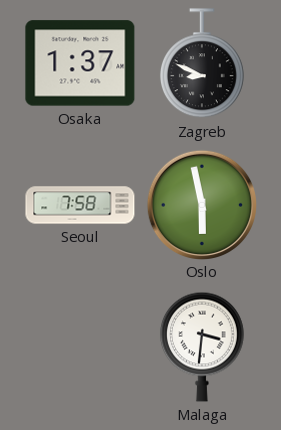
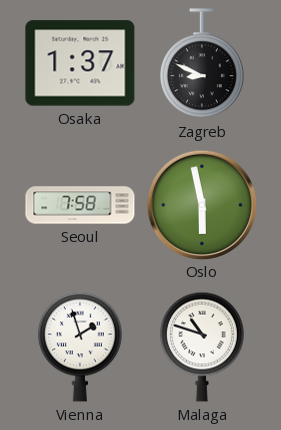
Vienna: none -> 1:57 (80, 347)
Malaga: 3:31 -> 10:48 (202, 347)
